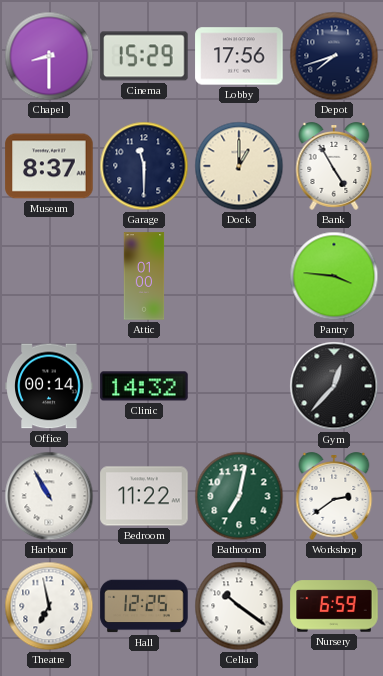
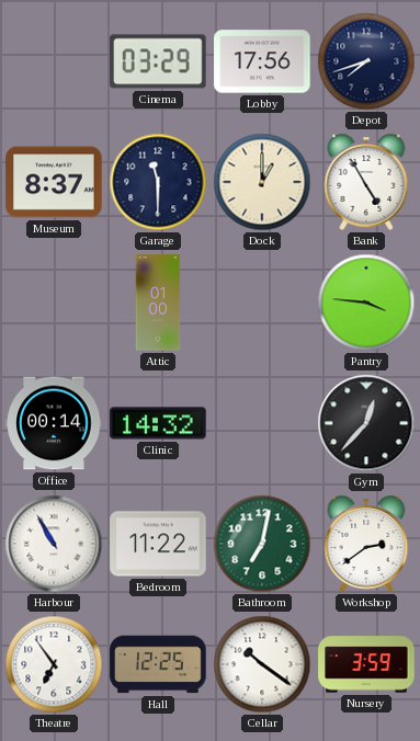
Chapel: 8:30 -> none (49, 56)
Cinema: 15:29 -> 03:29 (158, 61)
Theatre: 6:58 -> 6:54 (54, 664)
Nursery: 6:59 -> 3:59 (366, 664)
